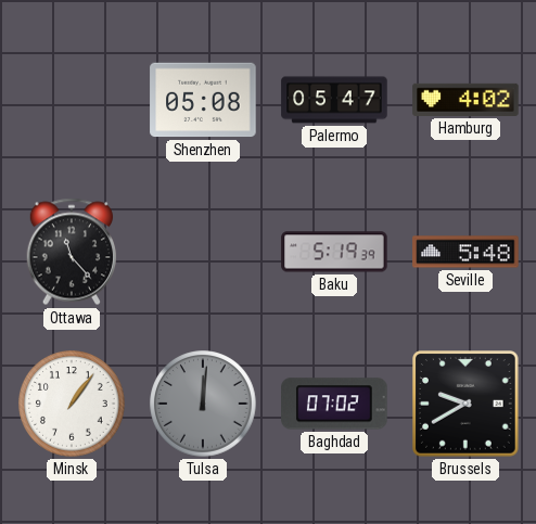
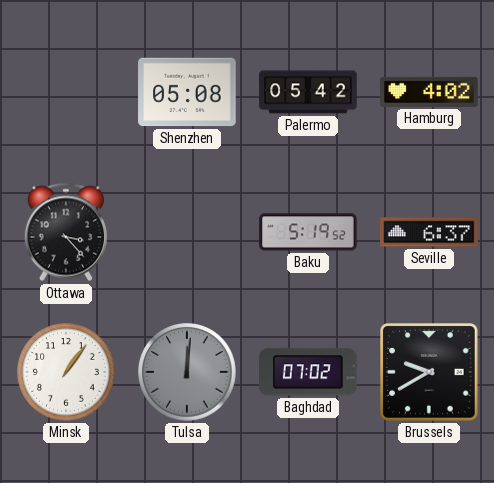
Palermo: 05:47 -> 05:42 (308, 92)
Ottawa: 11:23 -> 3:23 (65, 232)
Baku: 5:19:39 -> 5:19:52 (308, 232)
Seville: 5:48 -> 6:37 (429, 232)
